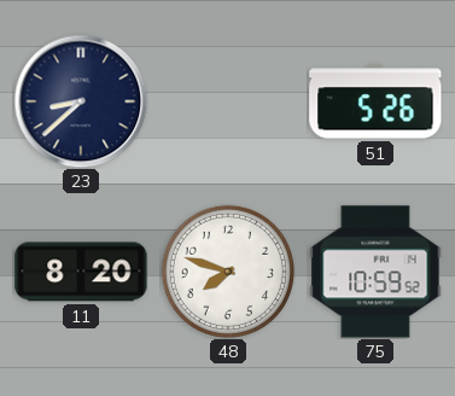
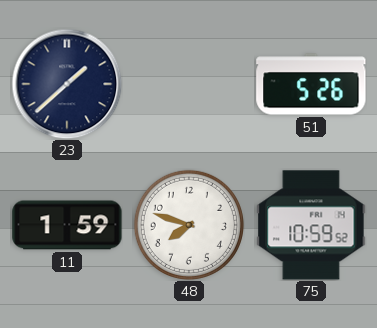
23: 8:38 -> 1:38 (67, 84)
11: 8:20 -> 1:59 (67, 225)
